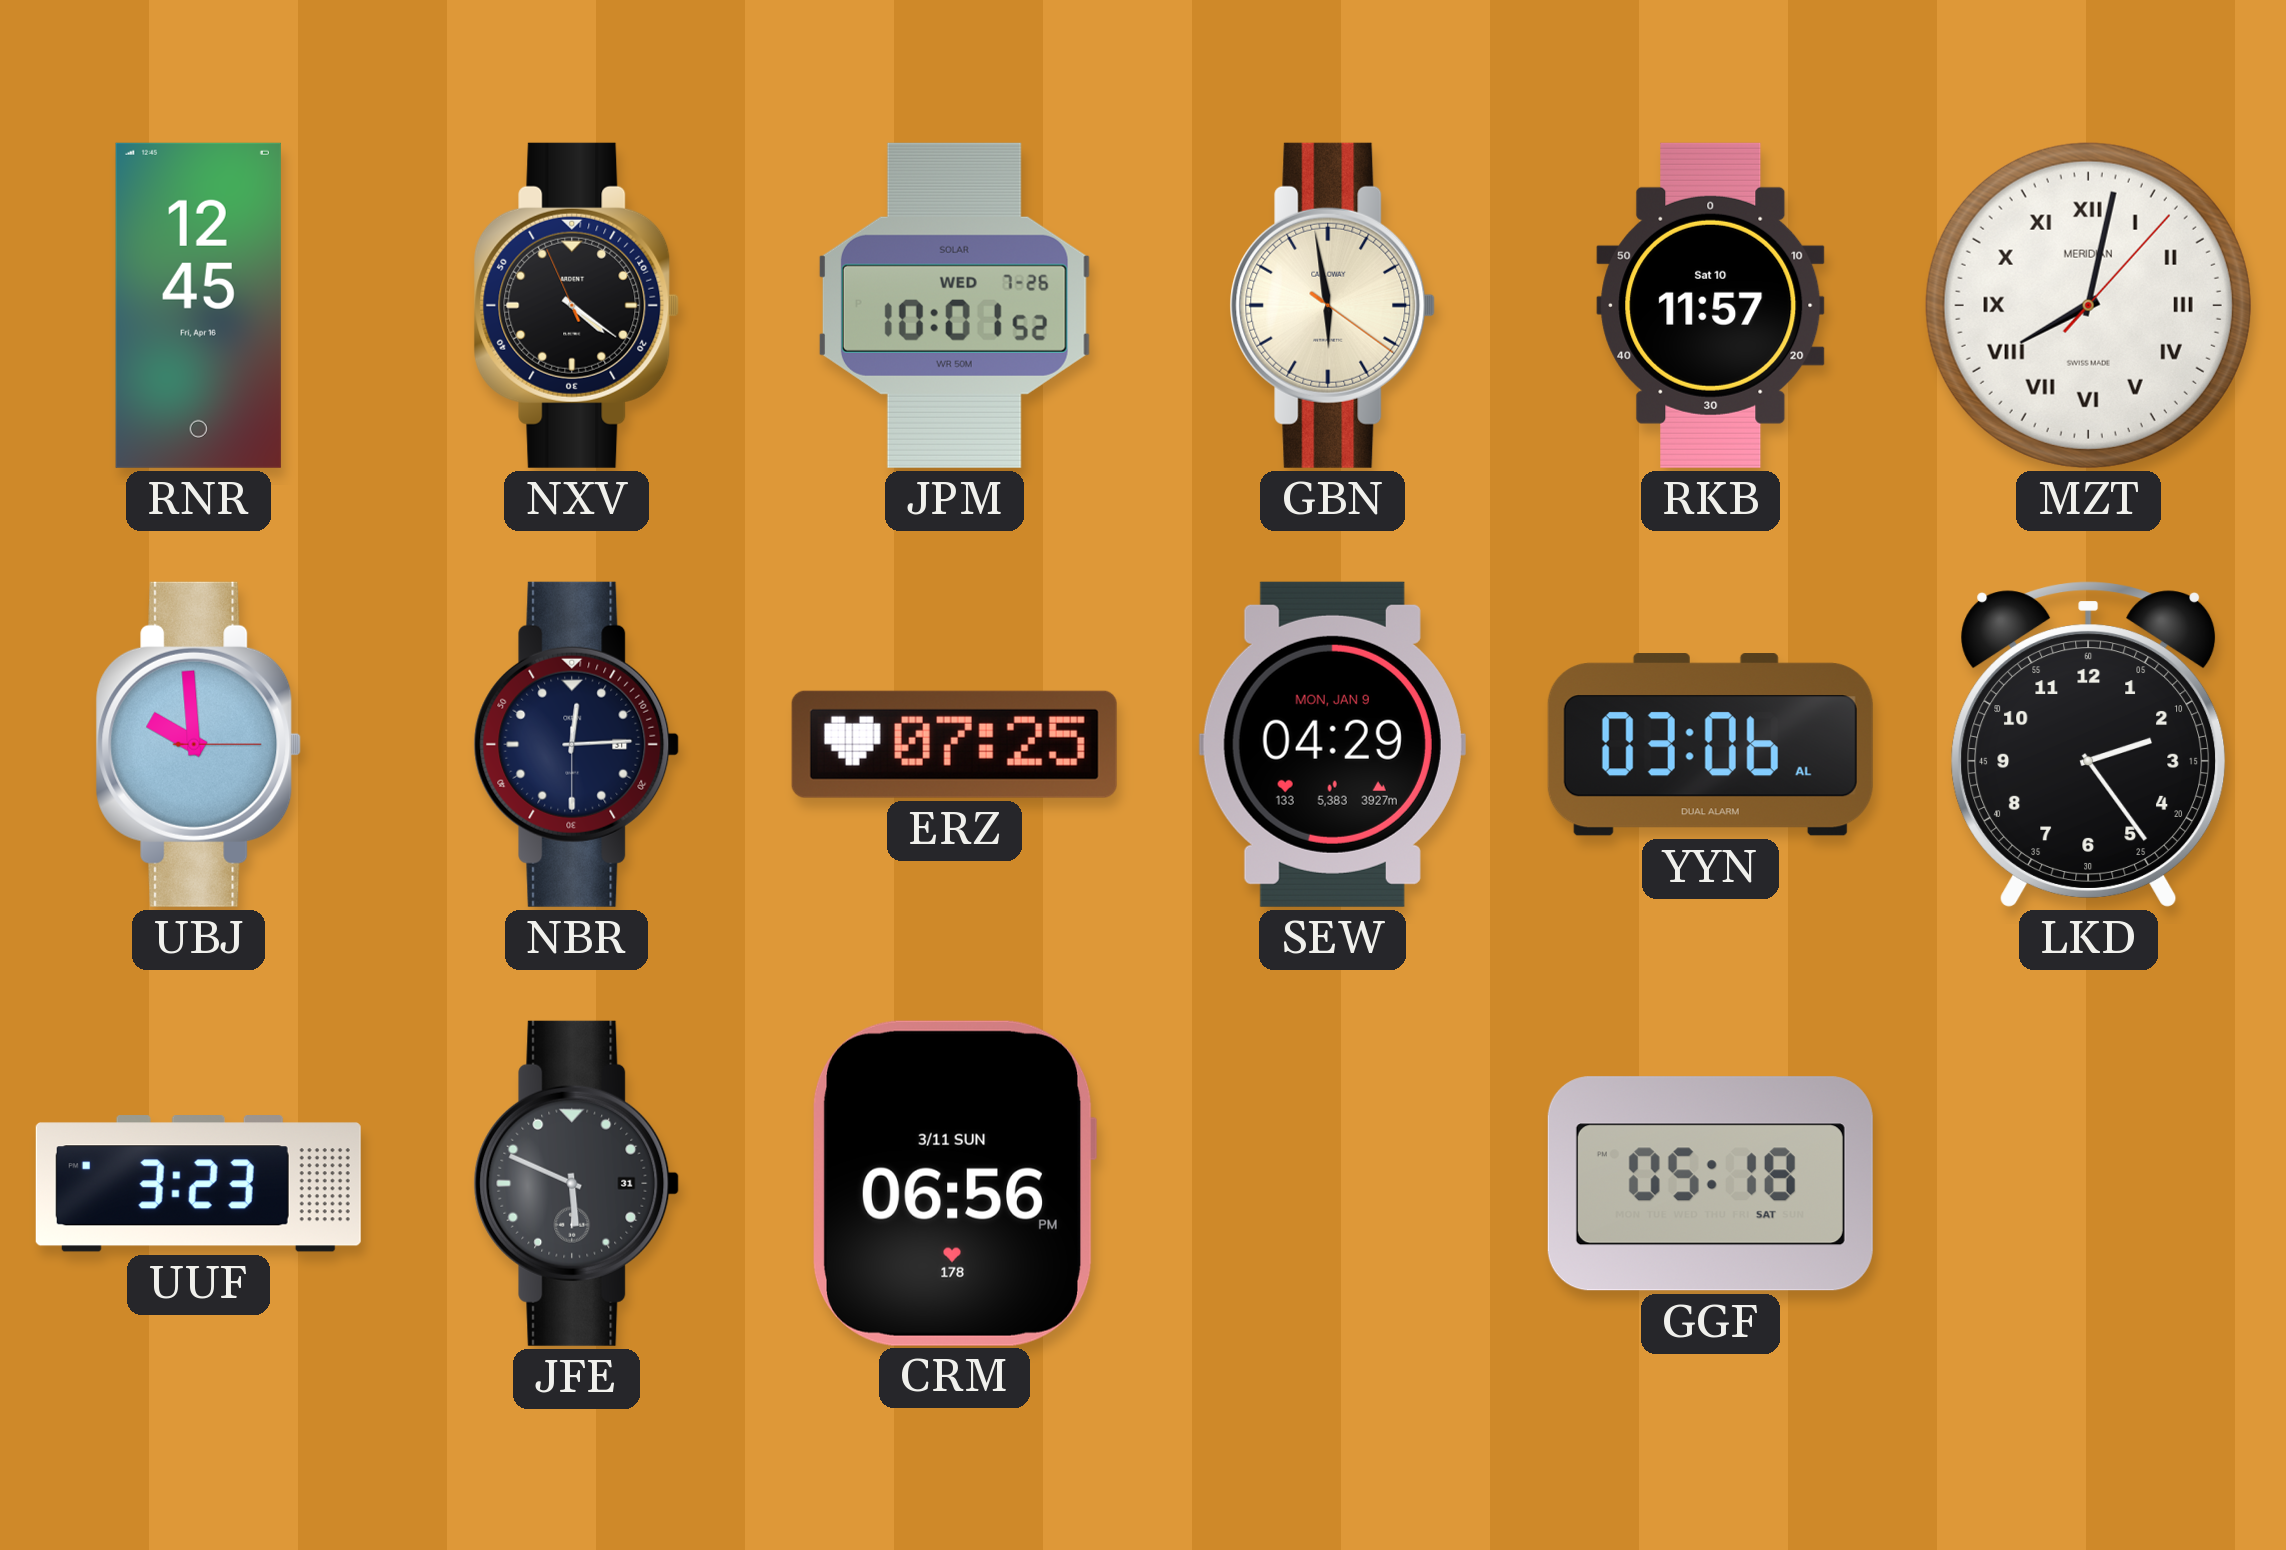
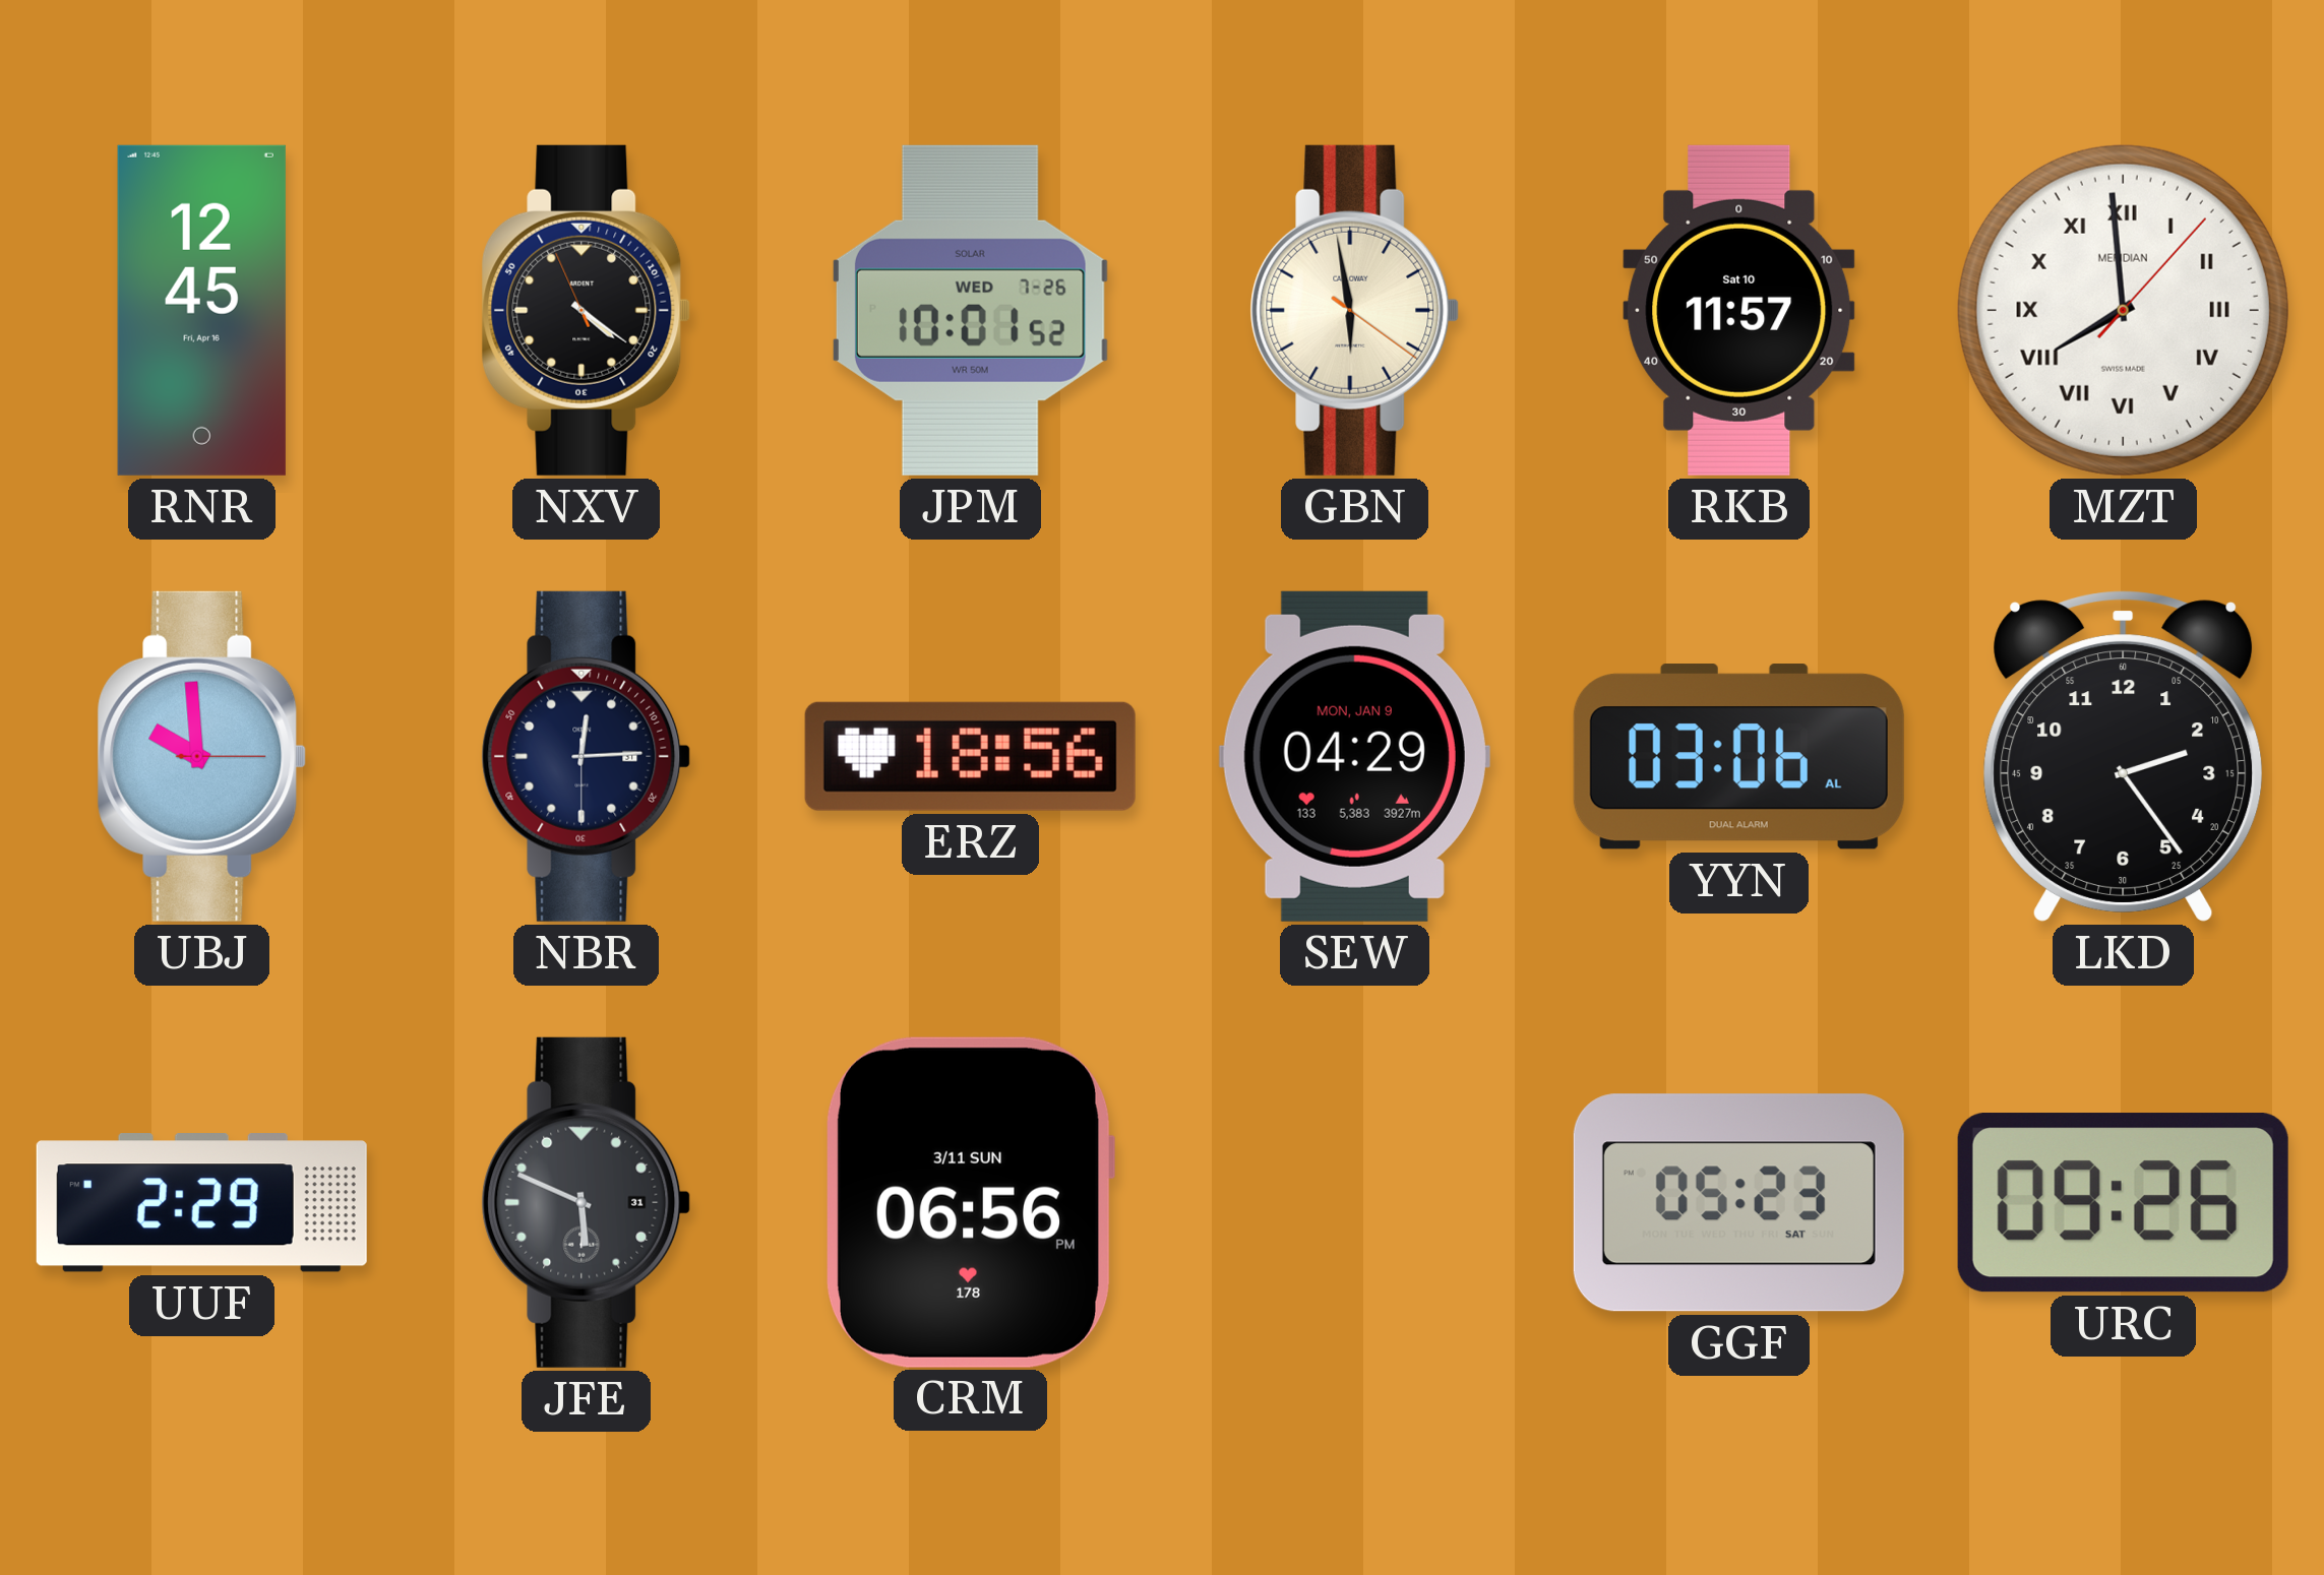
MZT: 8:02 -> 7:59 (2123, 310)
ERZ: 07:25 -> 18:56 (970, 756)
UUF: 3:23 -> 2:29 (201, 1203)
GGF: 05:18 -> 05:23 (1738, 1203)
URC: none -> 09:26 (2123, 1203)
